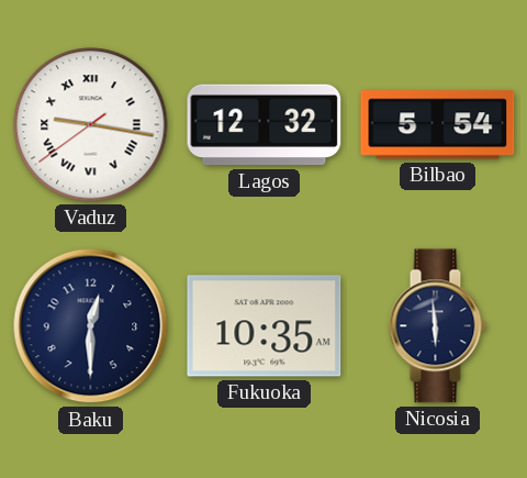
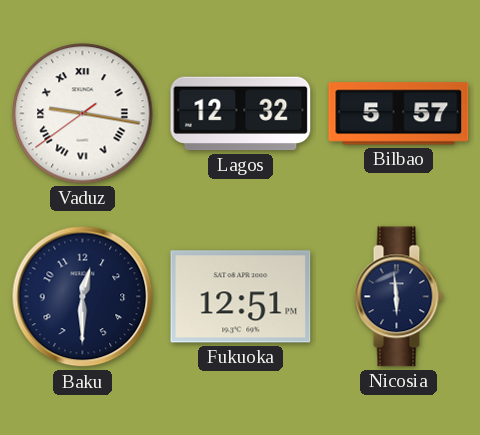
Bilbao: 5:54 -> 5:57 (399, 114)
Fukuoka: 10:35 -> 12:51 (241, 297)
